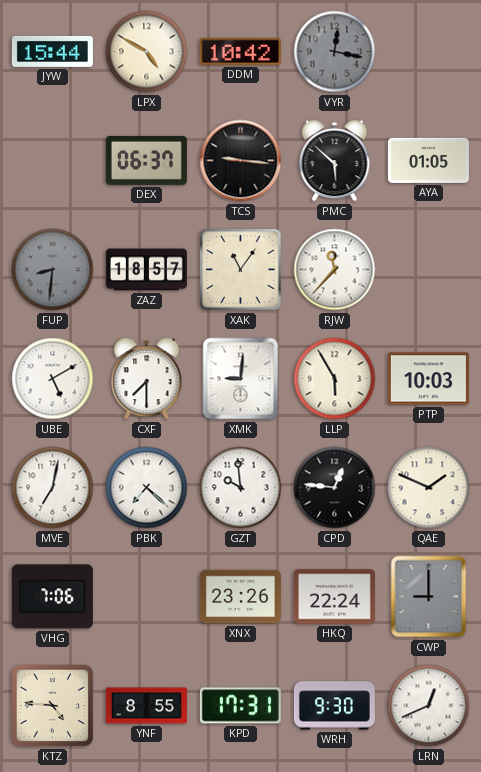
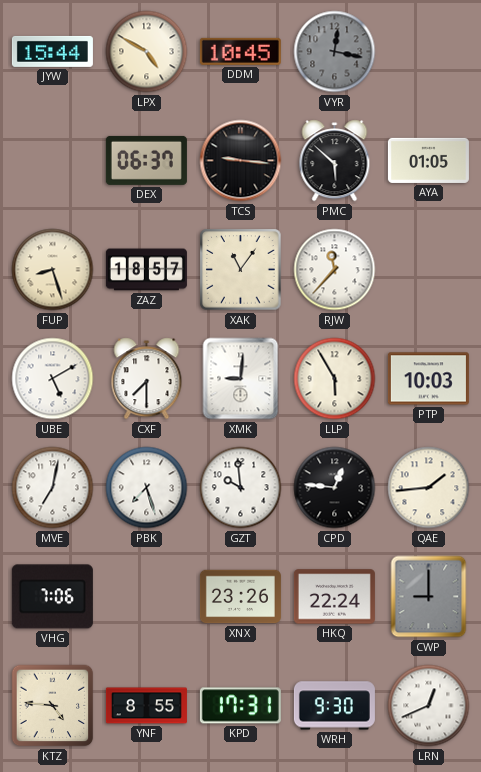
DDM: 10:42 -> 10:45 (240, 51)
FUP: 8:31 -> 8:27 (53, 270)
FUP dial: grey -> cream (53, 270)
PBK: 7:22 -> 7:27 (147, 488)
QAE: 1:49 -> 1:44 (429, 488)
